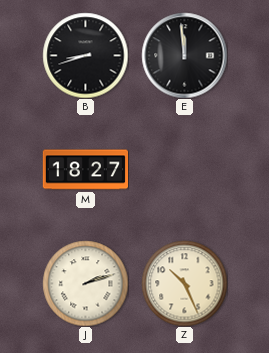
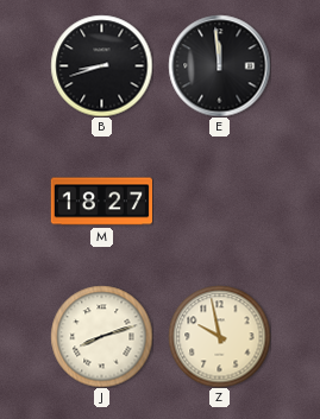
J: 2:12 -> 8:12 (101, 336)
Z: 10:26 -> 9:58 (219, 336)
